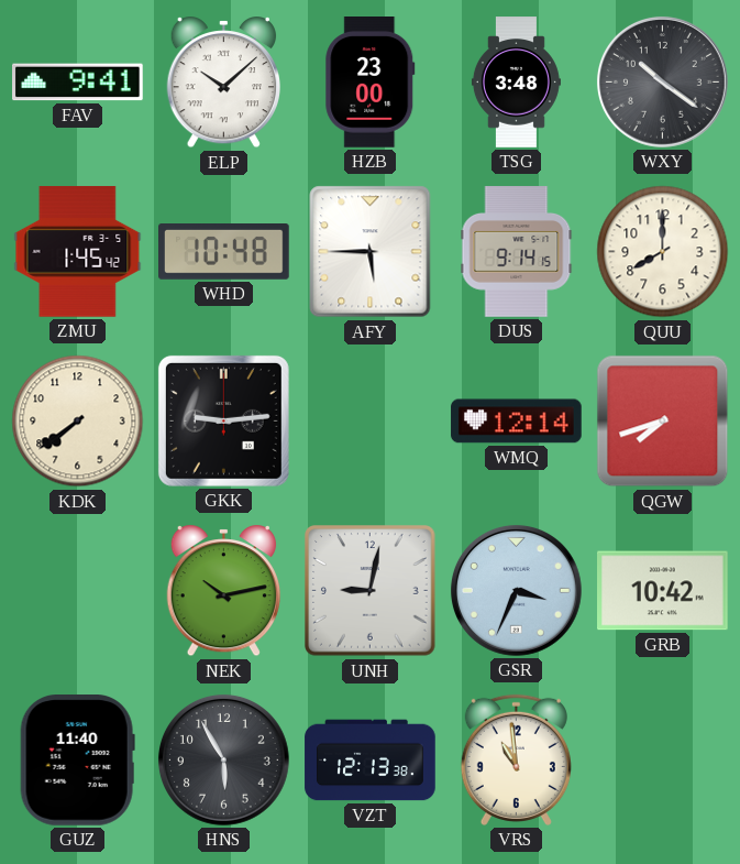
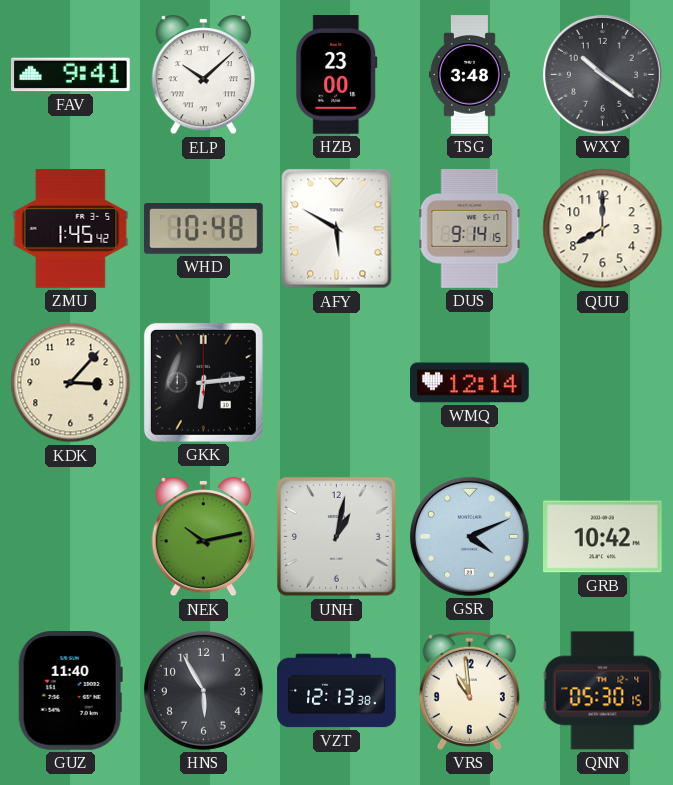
AFY: 5:45 -> 5:50 (337, 229)
KDK: 7:39 -> 3:07 (71, 383)
GKK: 9:14 -> 6:14 (203, 382)
QGW: 7:42 -> none (663, 422)
UNH: 9:02 -> 1:02 (337, 537)
GSR: 3:34 -> 4:11 (469, 536)
QNN: none -> 05:30 (603, 691)
